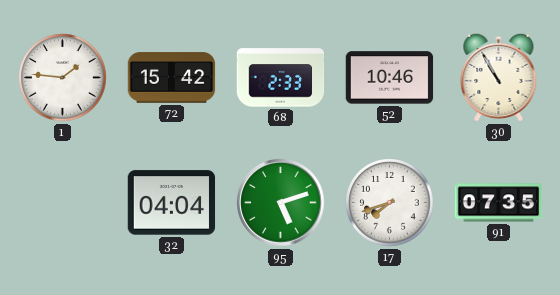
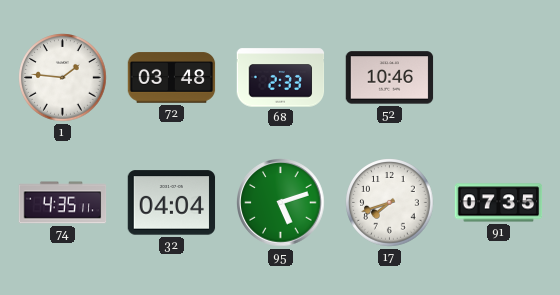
72: 15:42 -> 03:48 (172, 78)
30: 10:55 -> none (499, 77)
74: none -> 4:35 (63, 203)
